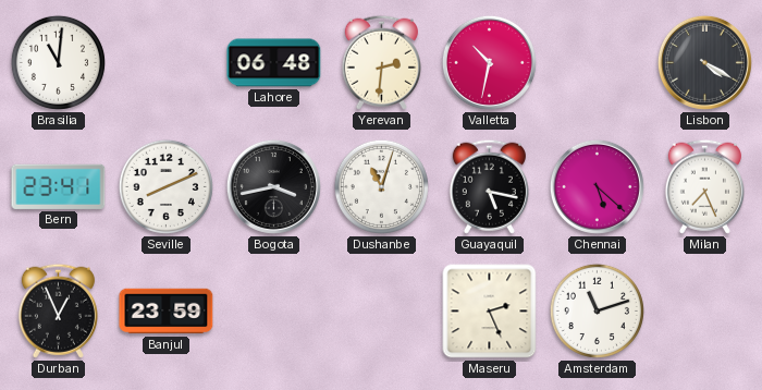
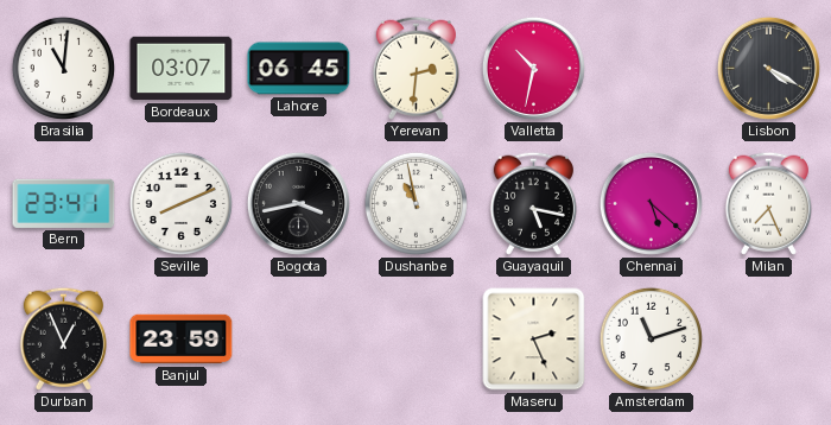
Bordeaux: none -> 03:07 (182, 69)
Lahore: 06:48 -> 06:45 (299, 69)
Dushanbe: 11:03 -> 10:58 (415, 203)
